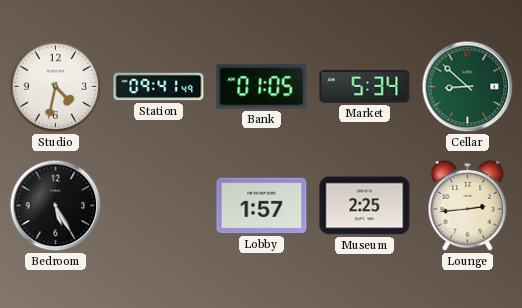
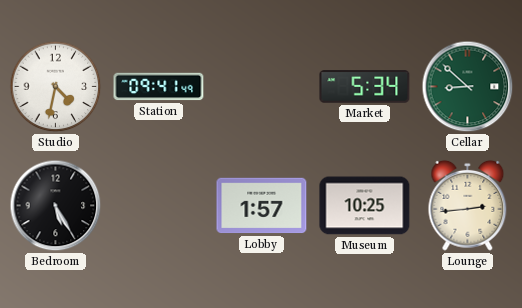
Bank: 01:05 -> none (262, 87)
Museum: 2:25 -> 10:25 (365, 206)
